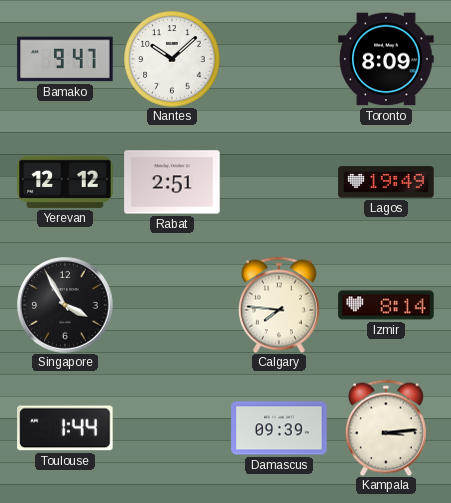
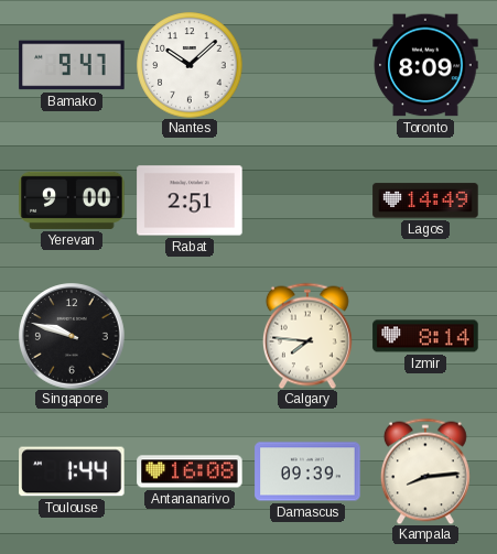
Yerevan: 12:12 -> 9:00 (72, 200)
Lagos: 19:49 -> 14:49 (425, 200)
Singapore: 3:55 -> 9:48 (72, 336)
Antananarivo: none -> 16:08 (190, 471)
Kampala: 3:14 -> 8:14 (425, 471)
